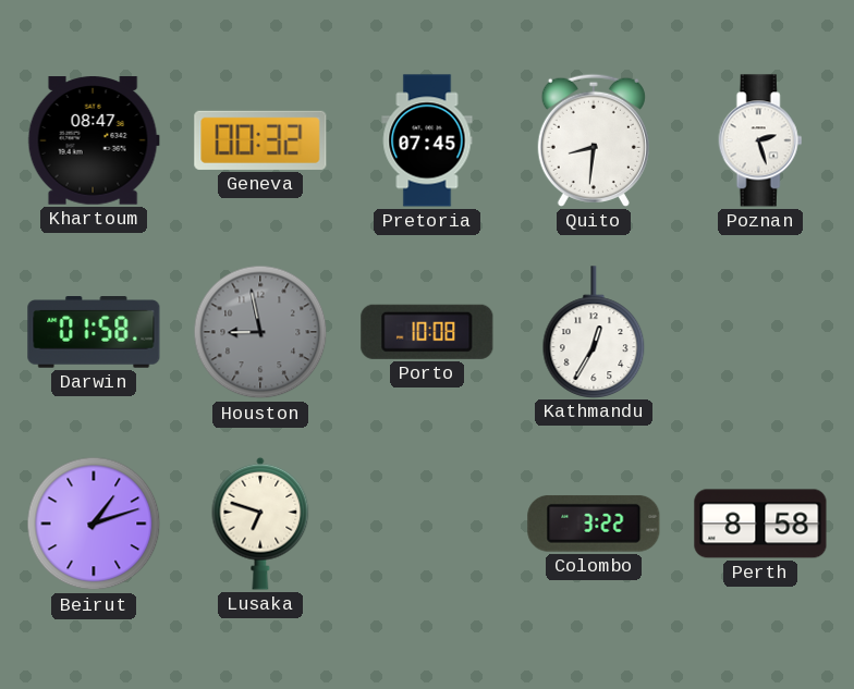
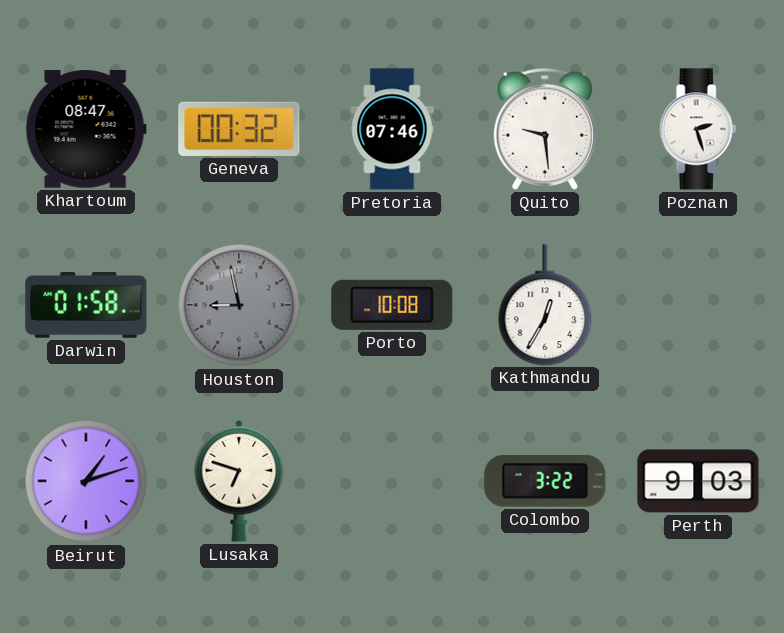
Pretoria: 07:45 -> 07:46 (392, 129)
Quito: 8:31 -> 9:29 (545, 129)
Perth: 8:58 -> 9:03 (698, 481)
